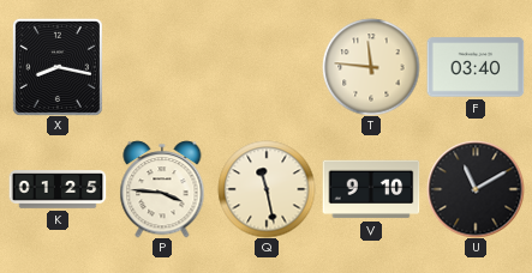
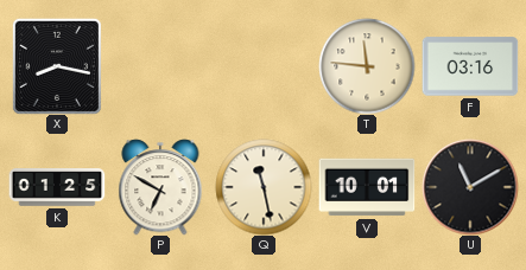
F: 03:40 -> 03:16 (470, 66)
P: 3:46 -> 6:50 (160, 187)
V: 9:10 -> 10:01 (367, 187)
